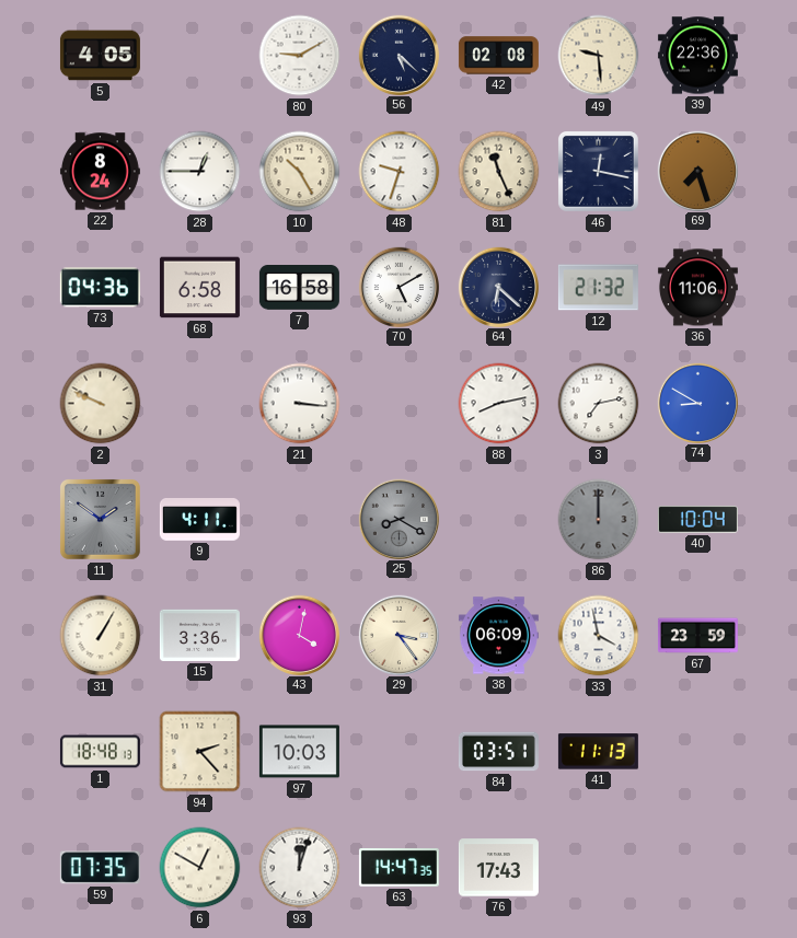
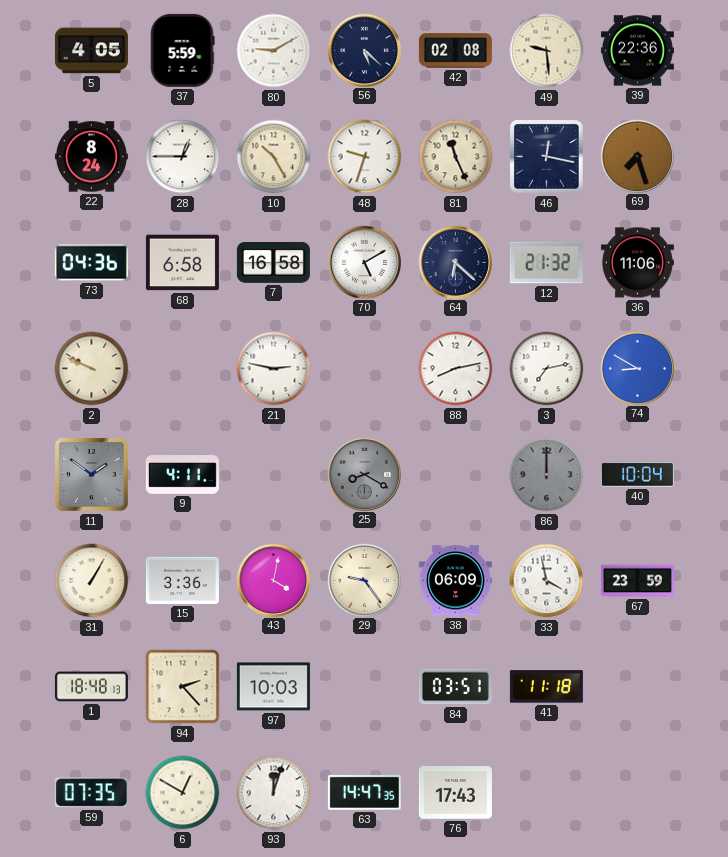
37: none -> 5:59 (183, 50)
21: 3:16 -> 2:47 (274, 369)
29: 3:24 -> 9:24 (364, 580)
41: 11:13 -> 11:18 (546, 687)
